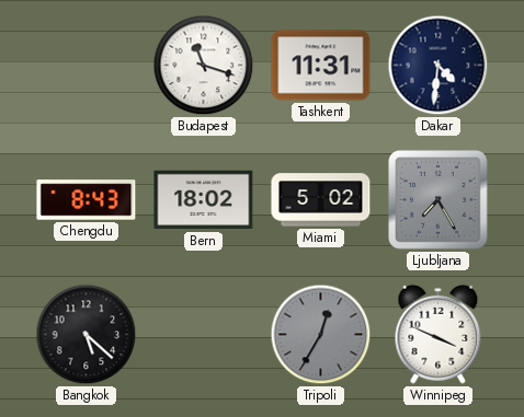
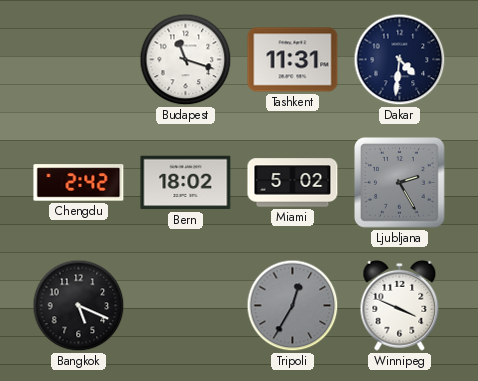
Chengdu: 8:43 -> 2:42 (79, 183)
Ljubljana: 7:25 -> 2:25 (400, 183)
Bangkok: 5:22 -> 5:19 (79, 306)
